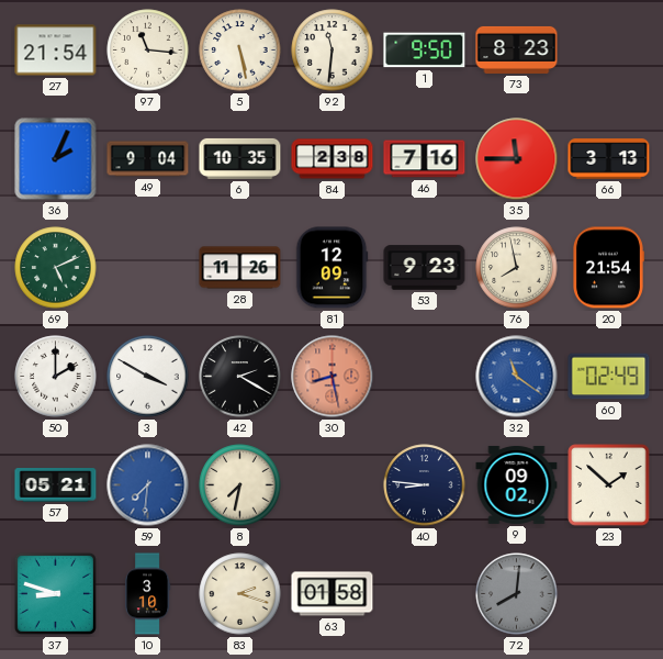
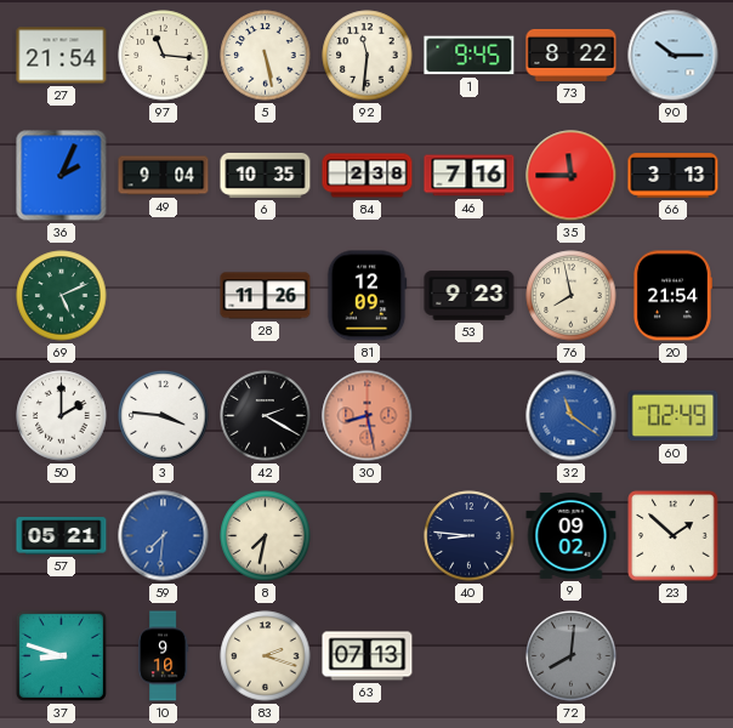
1: 9:50 -> 9:45 (470, 56)
73: 8:23 -> 8:22 (572, 55)
90: none -> 10:15 (674, 56)
3: 3:50 -> 3:46 (164, 416)
10: 3:10 -> 9:10 (164, 656)
63: 01:58 -> 07:13 (368, 656)
